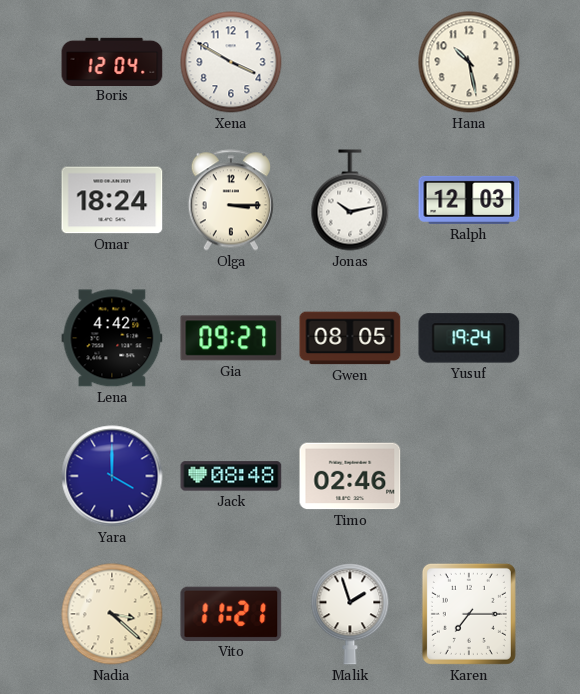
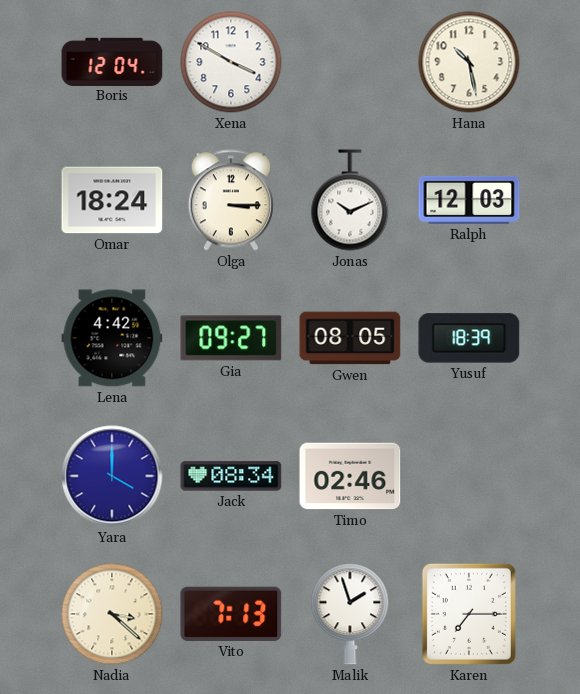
Jonas: 10:13 -> 10:11 (350, 200)
Yusuf: 19:24 -> 18:39 (469, 338)
Jack: 08:48 -> 08:34 (231, 476)
Vito: 11:21 -> 7:13 (231, 614)
